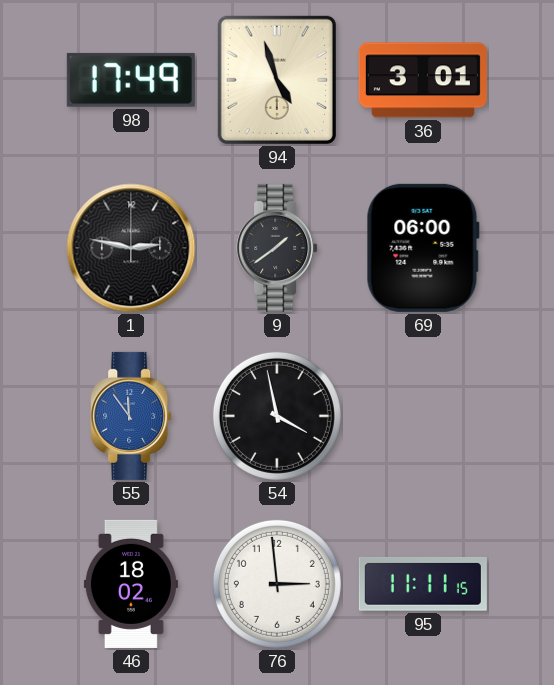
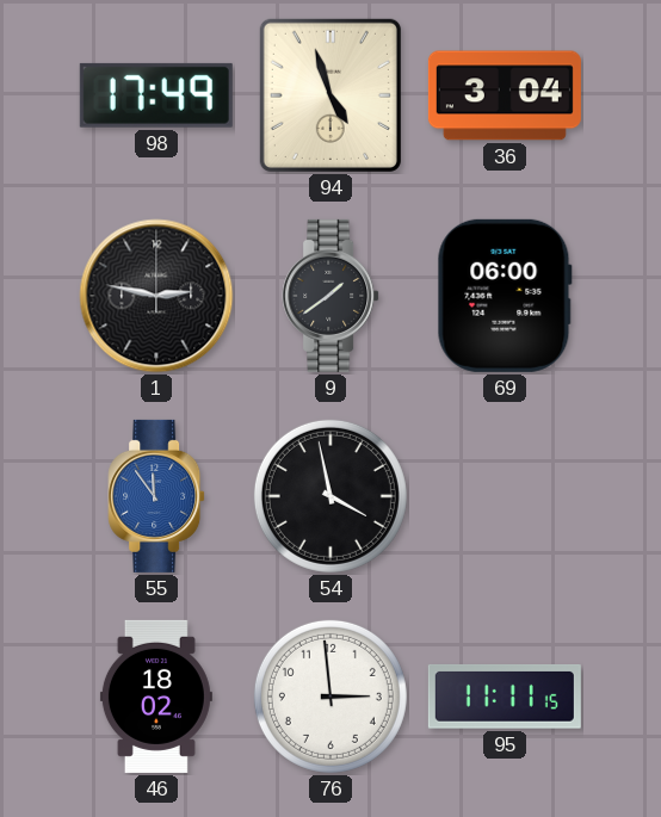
36: 3:01 -> 3:04 (505, 95)
